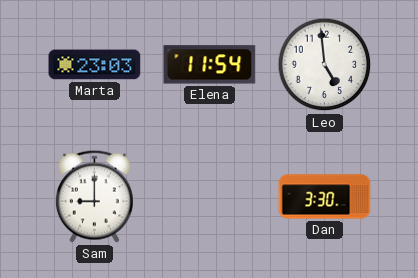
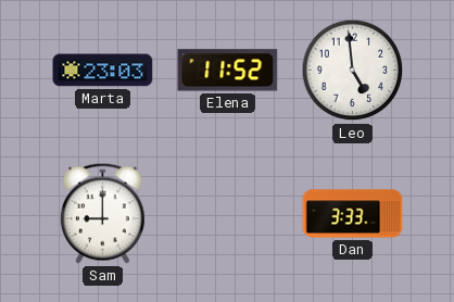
Elena: 11:54 -> 11:52 (228, 71)
Dan: 3:30 -> 3:33 (353, 214)
